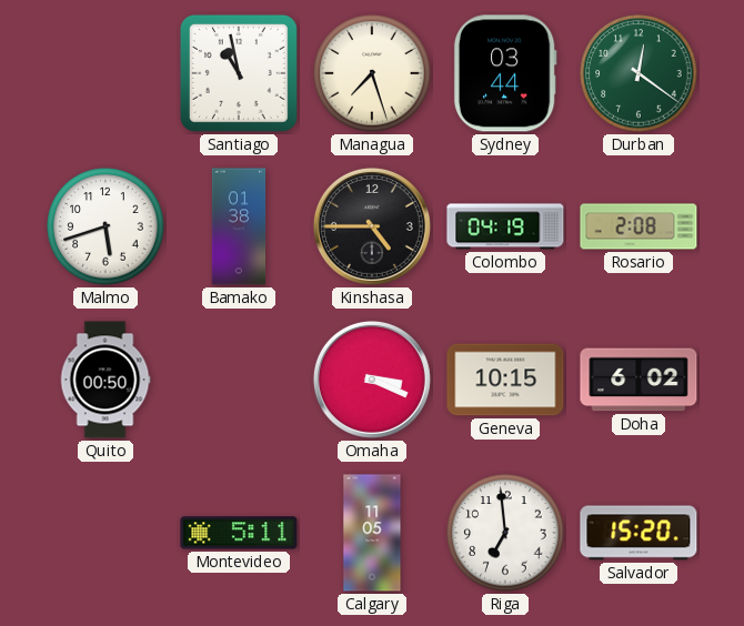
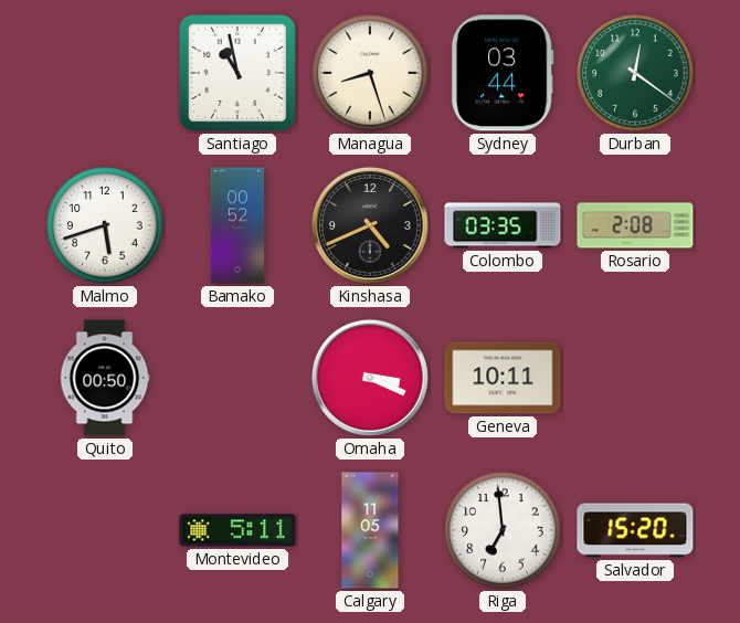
Managua: 7:27 -> 8:27 (370, 73)
Bamako: 01:38 -> 00:52 (237, 225)
Kinshasa: 4:45 -> 4:41 (370, 225)
Colombo: 04:19 -> 03:35 (503, 225)
Geneva: 10:15 -> 10:11 (503, 378)
Doha: 6:02 -> none (639, 380)
